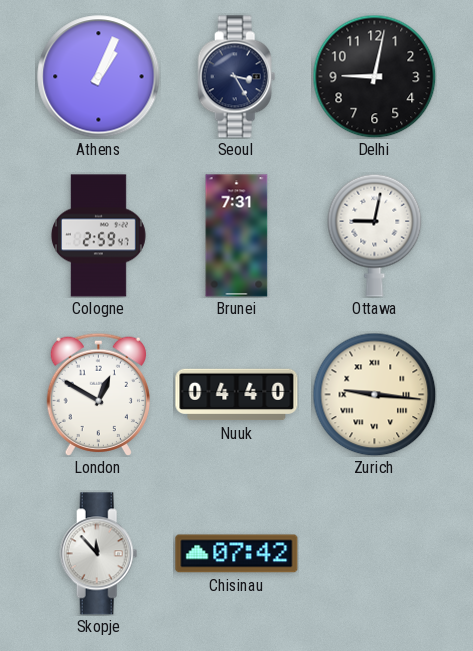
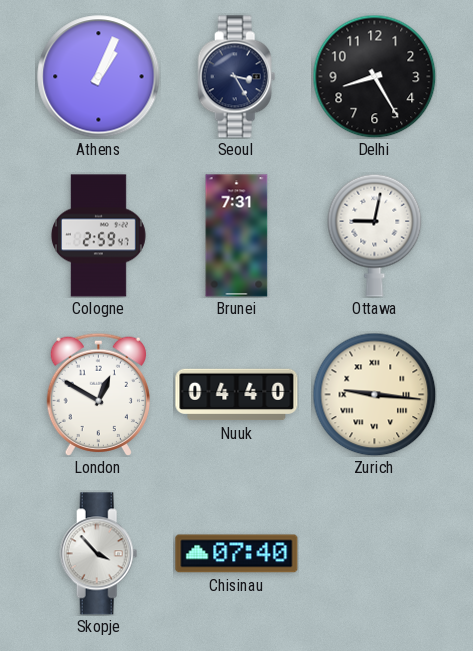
Delhi: 9:02 -> 8:25 (374, 76)
Skopje: 11:53 -> 3:53 (99, 554)
Chisinau: 07:42 -> 07:40 (237, 554)
